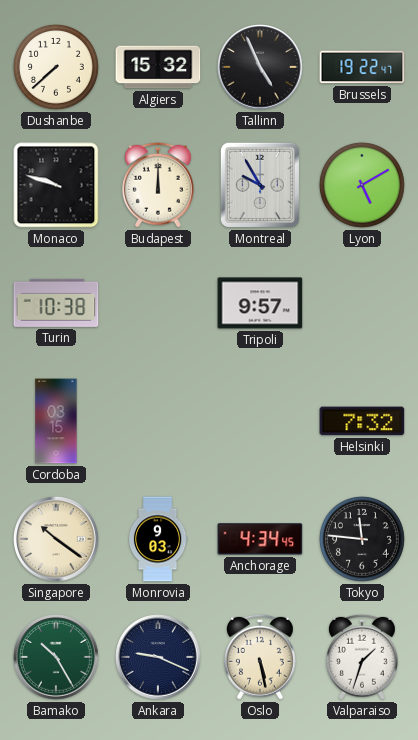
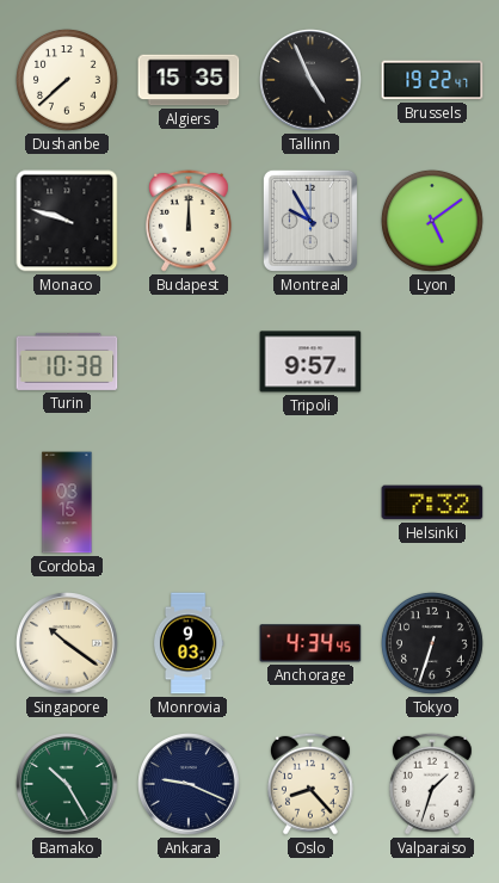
Algiers: 15:32 -> 15:35 (189, 80)
Lyon: 5:10 -> 5:09 (432, 221)
Tokyo: 11:46 -> 6:33 (432, 643)
Oslo: 5:28 -> 8:23 (310, 784)
